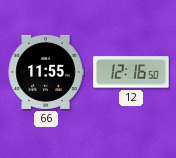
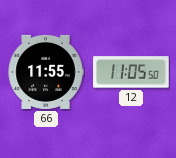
12: 12:16 -> 11:05 (131, 72)
